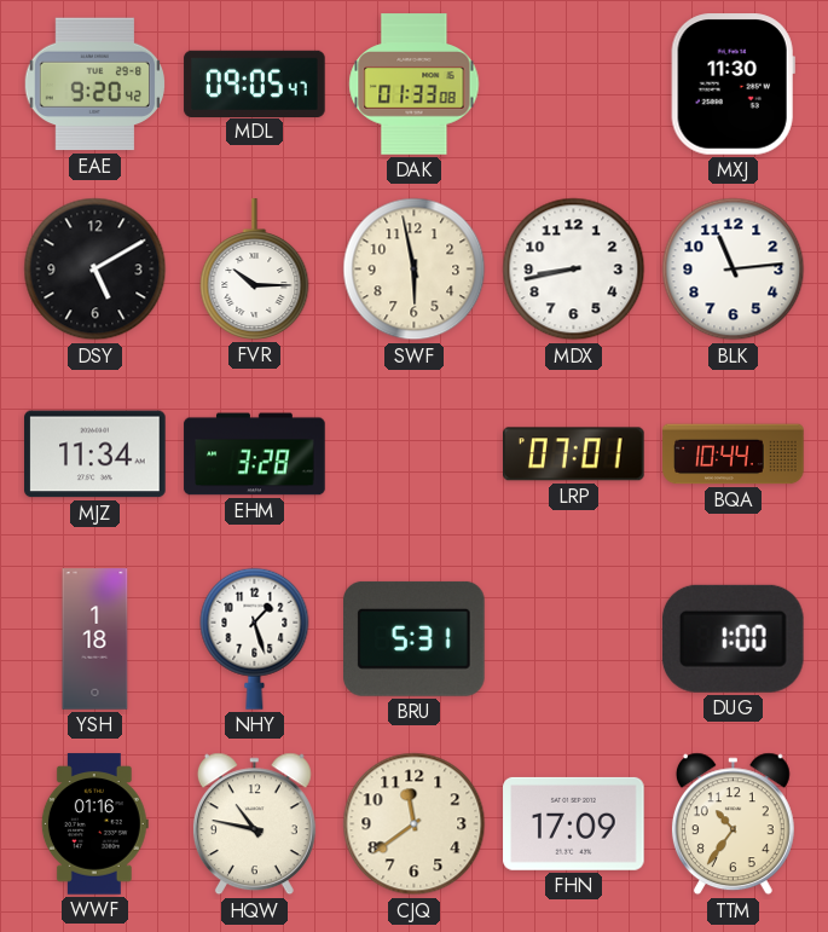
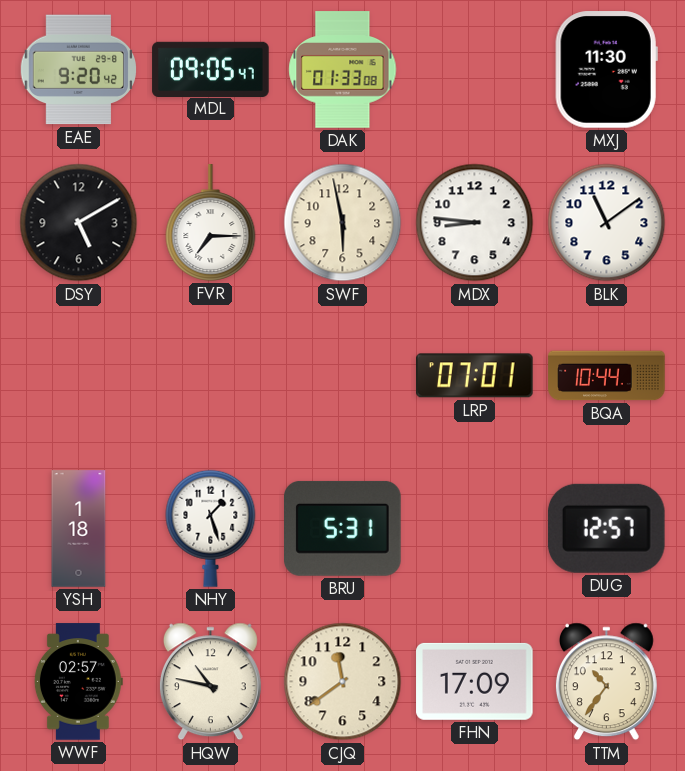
FVR: 10:15 -> 7:15 (211, 223)
MDX: 8:43 -> 8:46 (475, 223)
BLK: 11:14 -> 11:09 (607, 223)
MJZ: 11:34 -> none (95, 455)
EHM: 3:28 -> none (255, 455)
DUG: 1:00 -> 12:57 (606, 528)
WWF: 01:16 -> 02:57 (78, 682)
